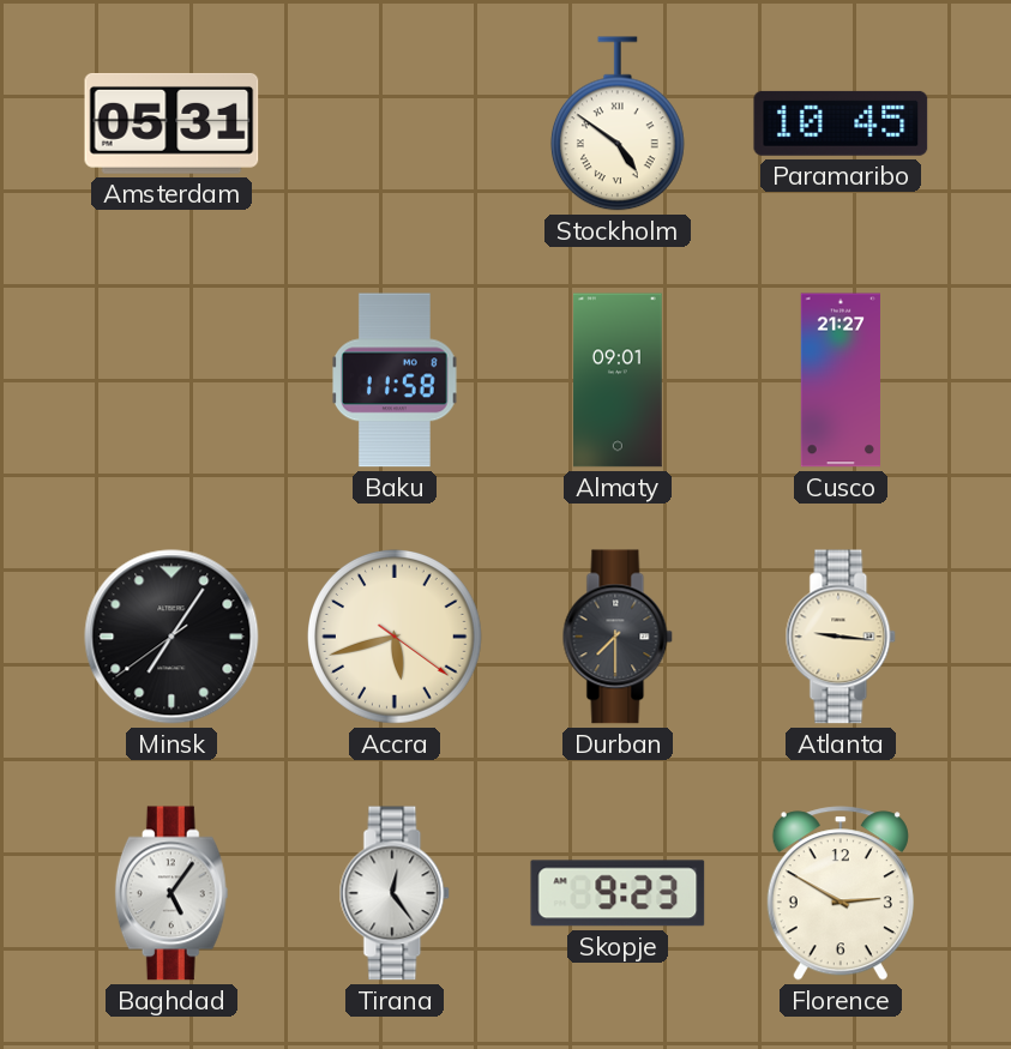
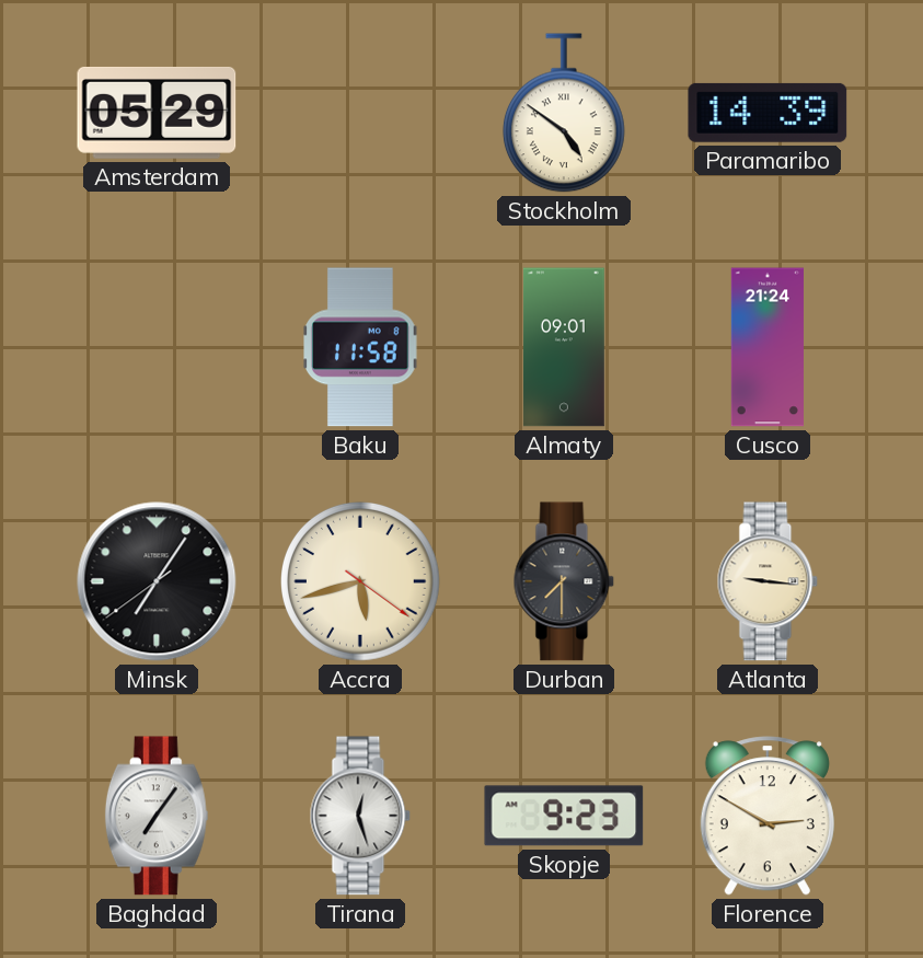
Amsterdam: 05:31 -> 05:29 (157, 113)
Paramaribo: 10:45 -> 14:39 (768, 113)
Cusco: 21:27 -> 21:24 (768, 347)
Baghdad: 5:06 -> 7:06 (157, 816)
Tirana: 12:24 -> 12:27 (360, 816)
